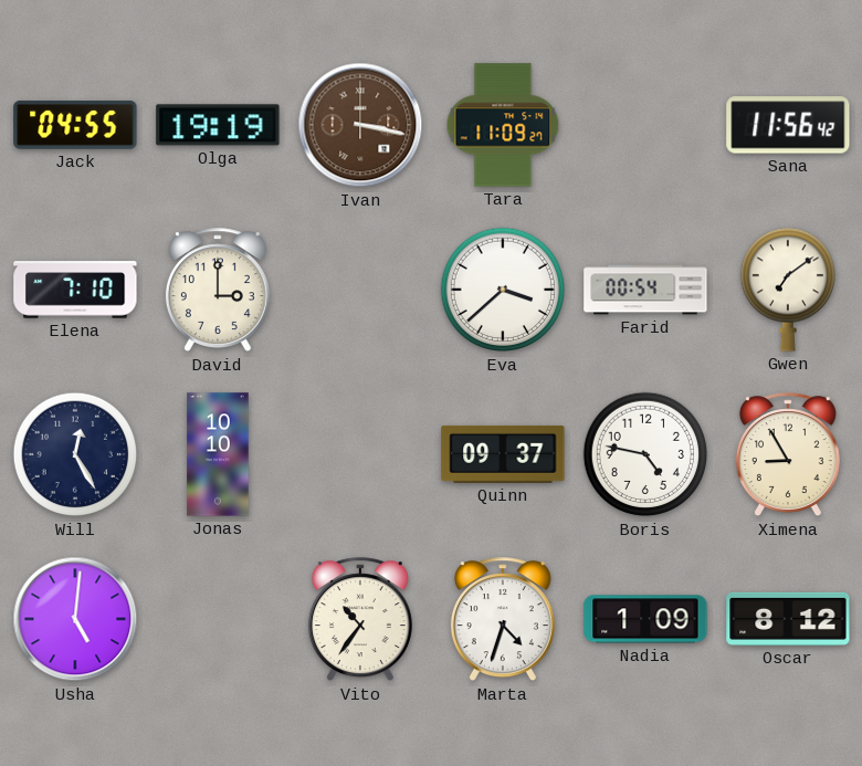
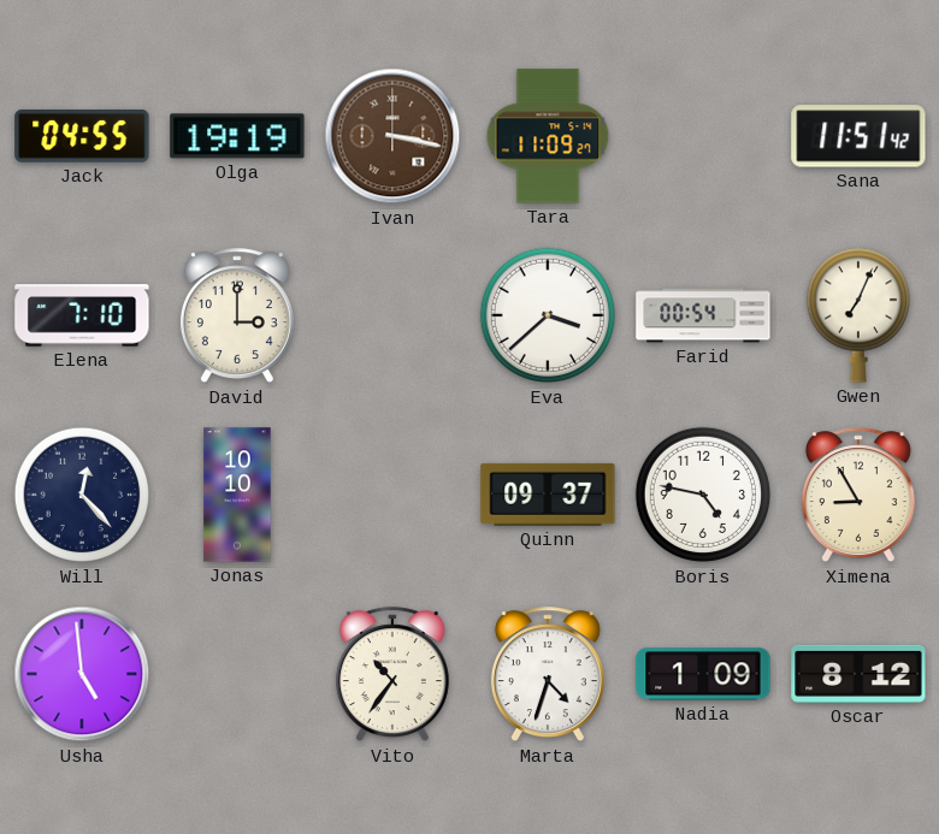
Sana: 11:56 -> 11:51 (858, 136)
Gwen: 7:09 -> 7:04 (857, 315)
Will: 12:25 -> 12:23 (82, 495)
Usha: 5:01 -> 4:59 (82, 674)
